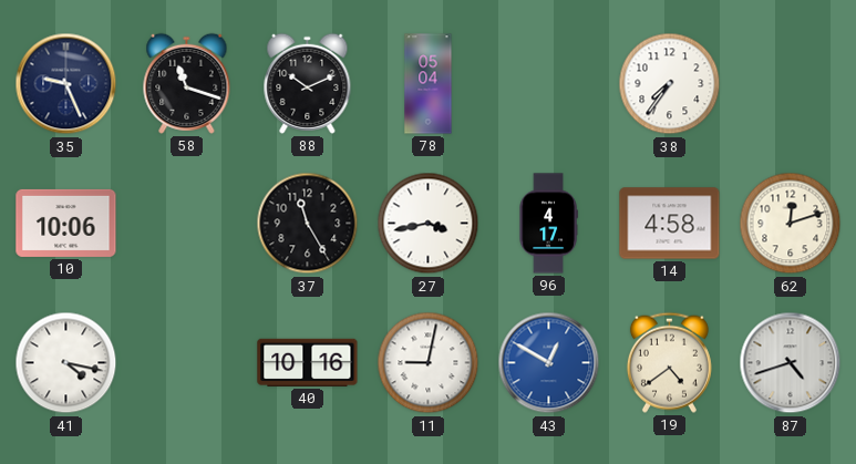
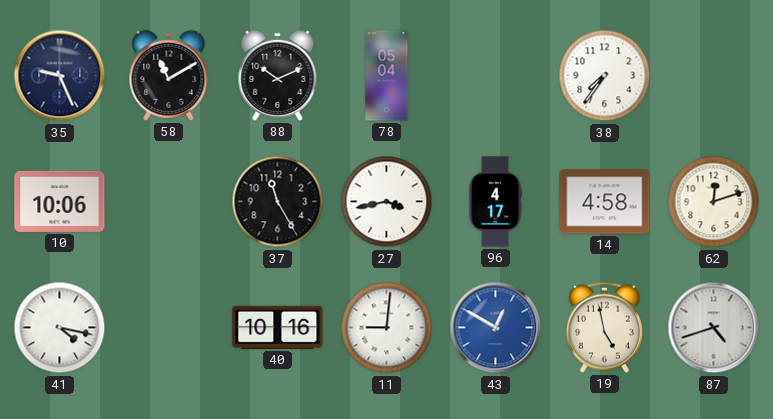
58: 11:18 -> 11:10 (169, 75)
11: 9:02 -> 9:01 (387, 328)
19: 4:39 -> 4:58 (604, 327)
